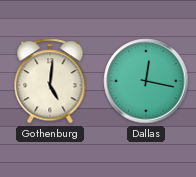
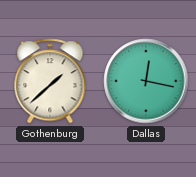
Gothenburg: 5:01 -> 1:38 (50, 81)
